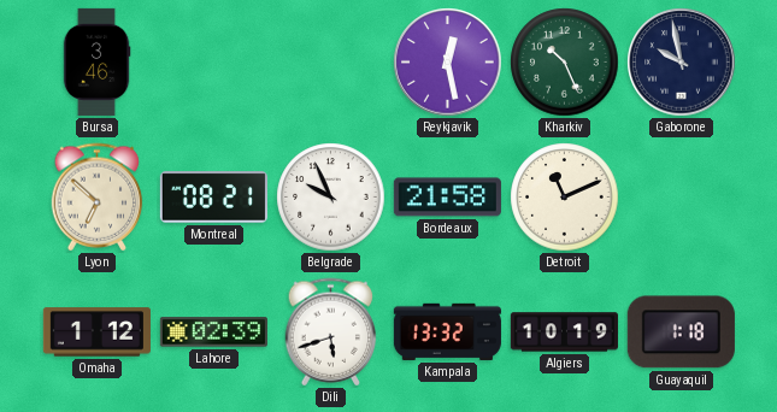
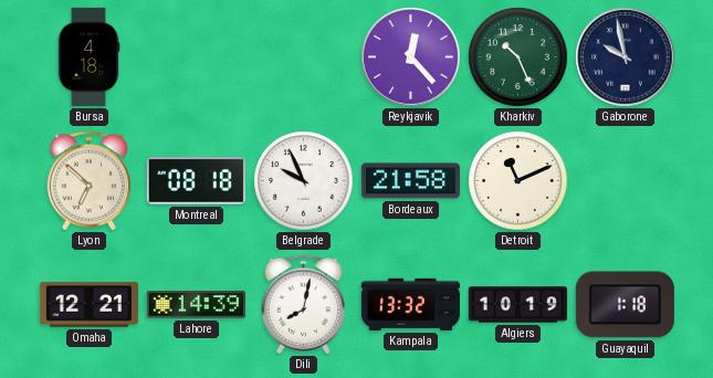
Bursa: 3:46 -> 4:18 (88, 56)
Reykjavik: 12:28 -> 12:23 (411, 57)
Montreal: 08:21 -> 08:18 (196, 181)
Omaha: 1:12 -> 12:21 (88, 305)
Lahore: 02:39 -> 14:39 (196, 305)
Dili: 5:42 -> 8:02 (304, 305)
